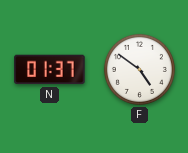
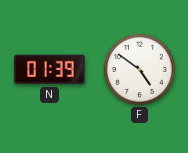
N: 01:37 -> 01:39 (50, 70)
